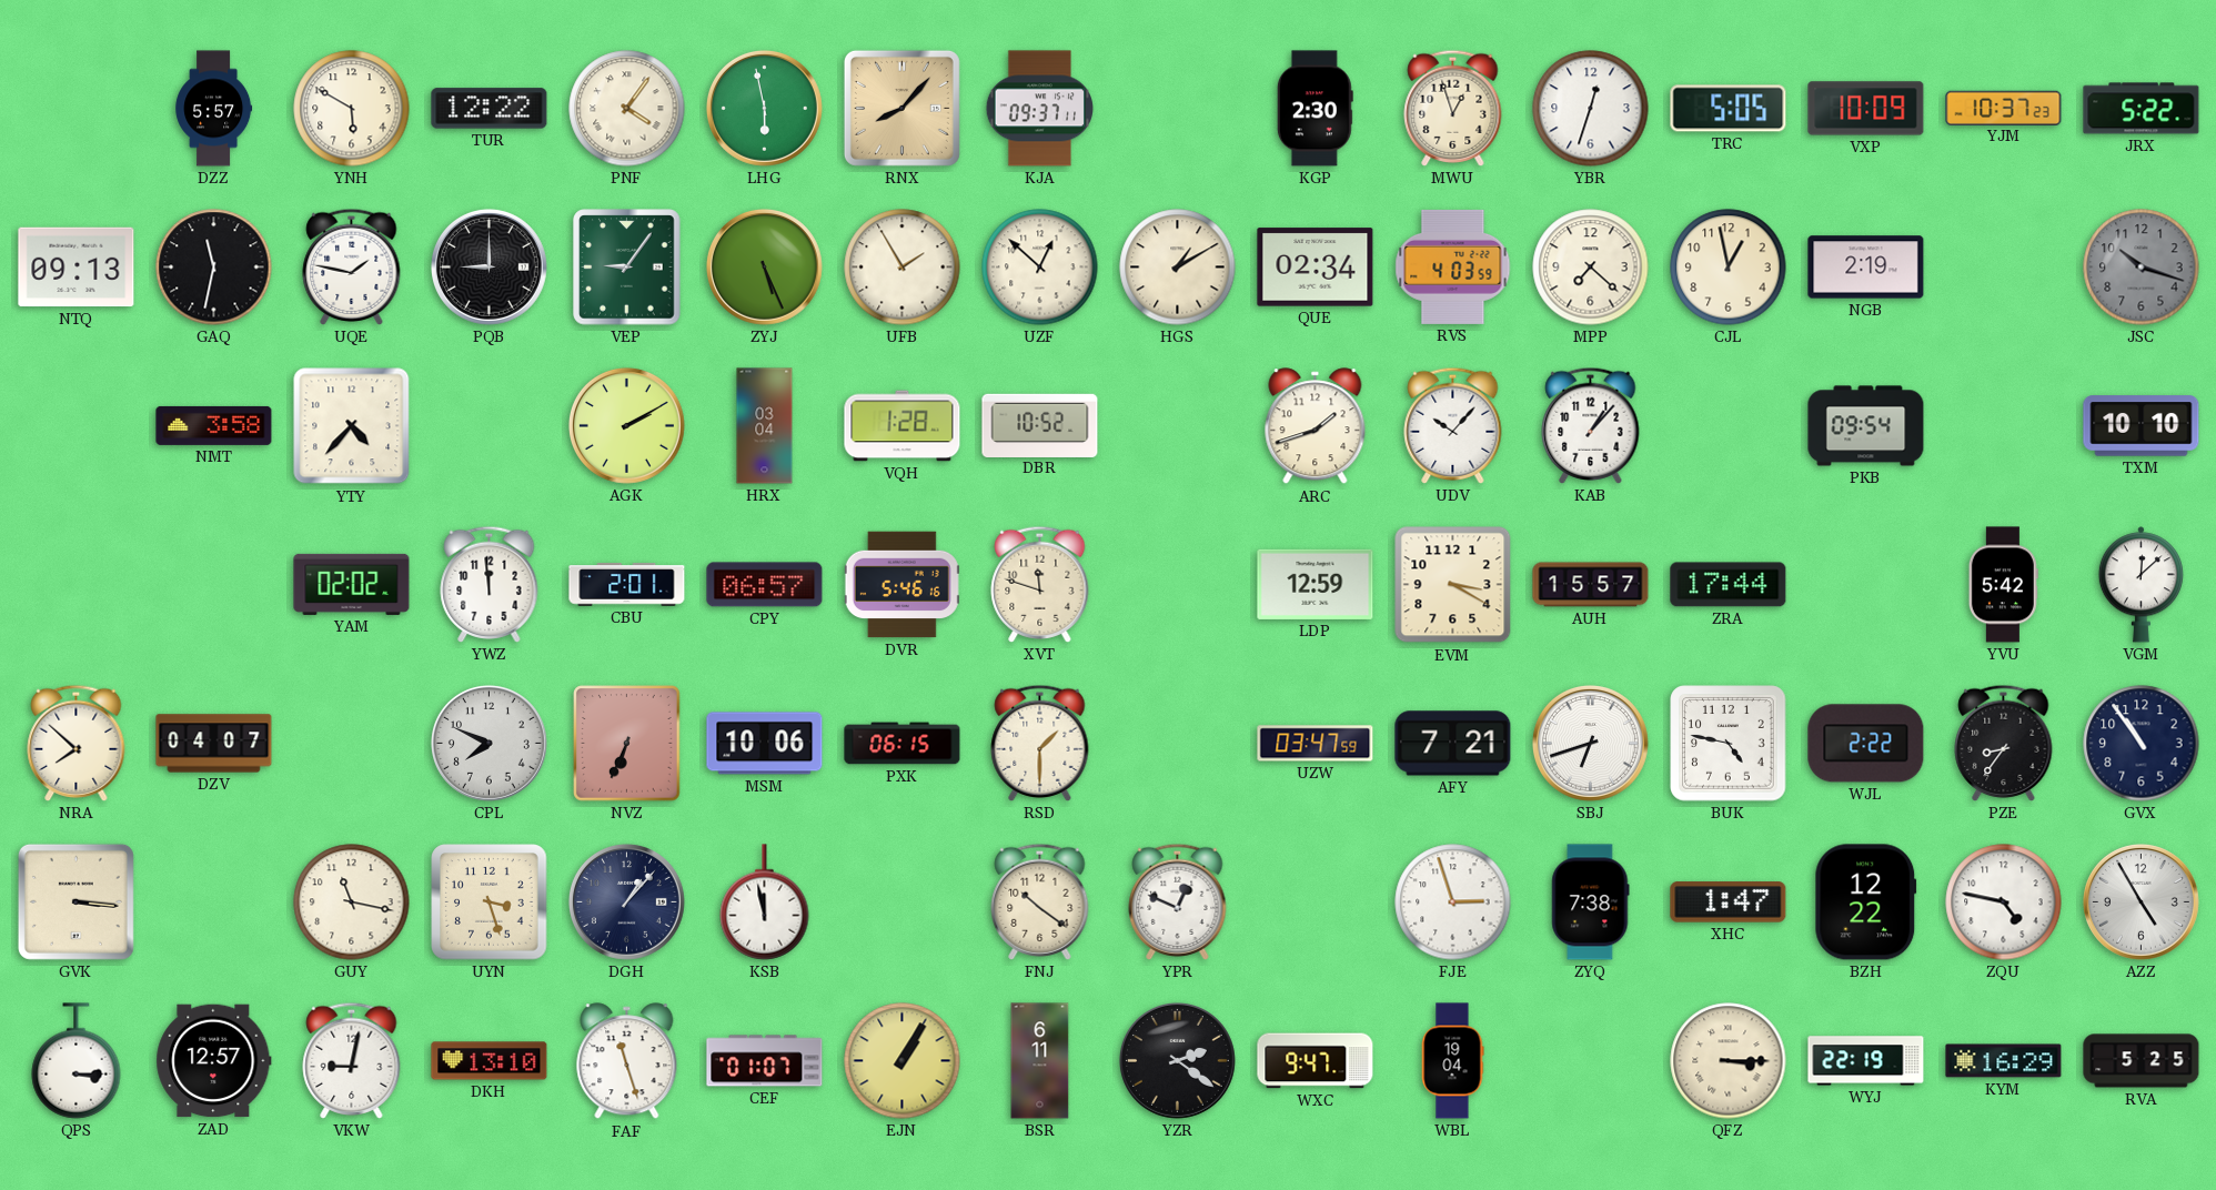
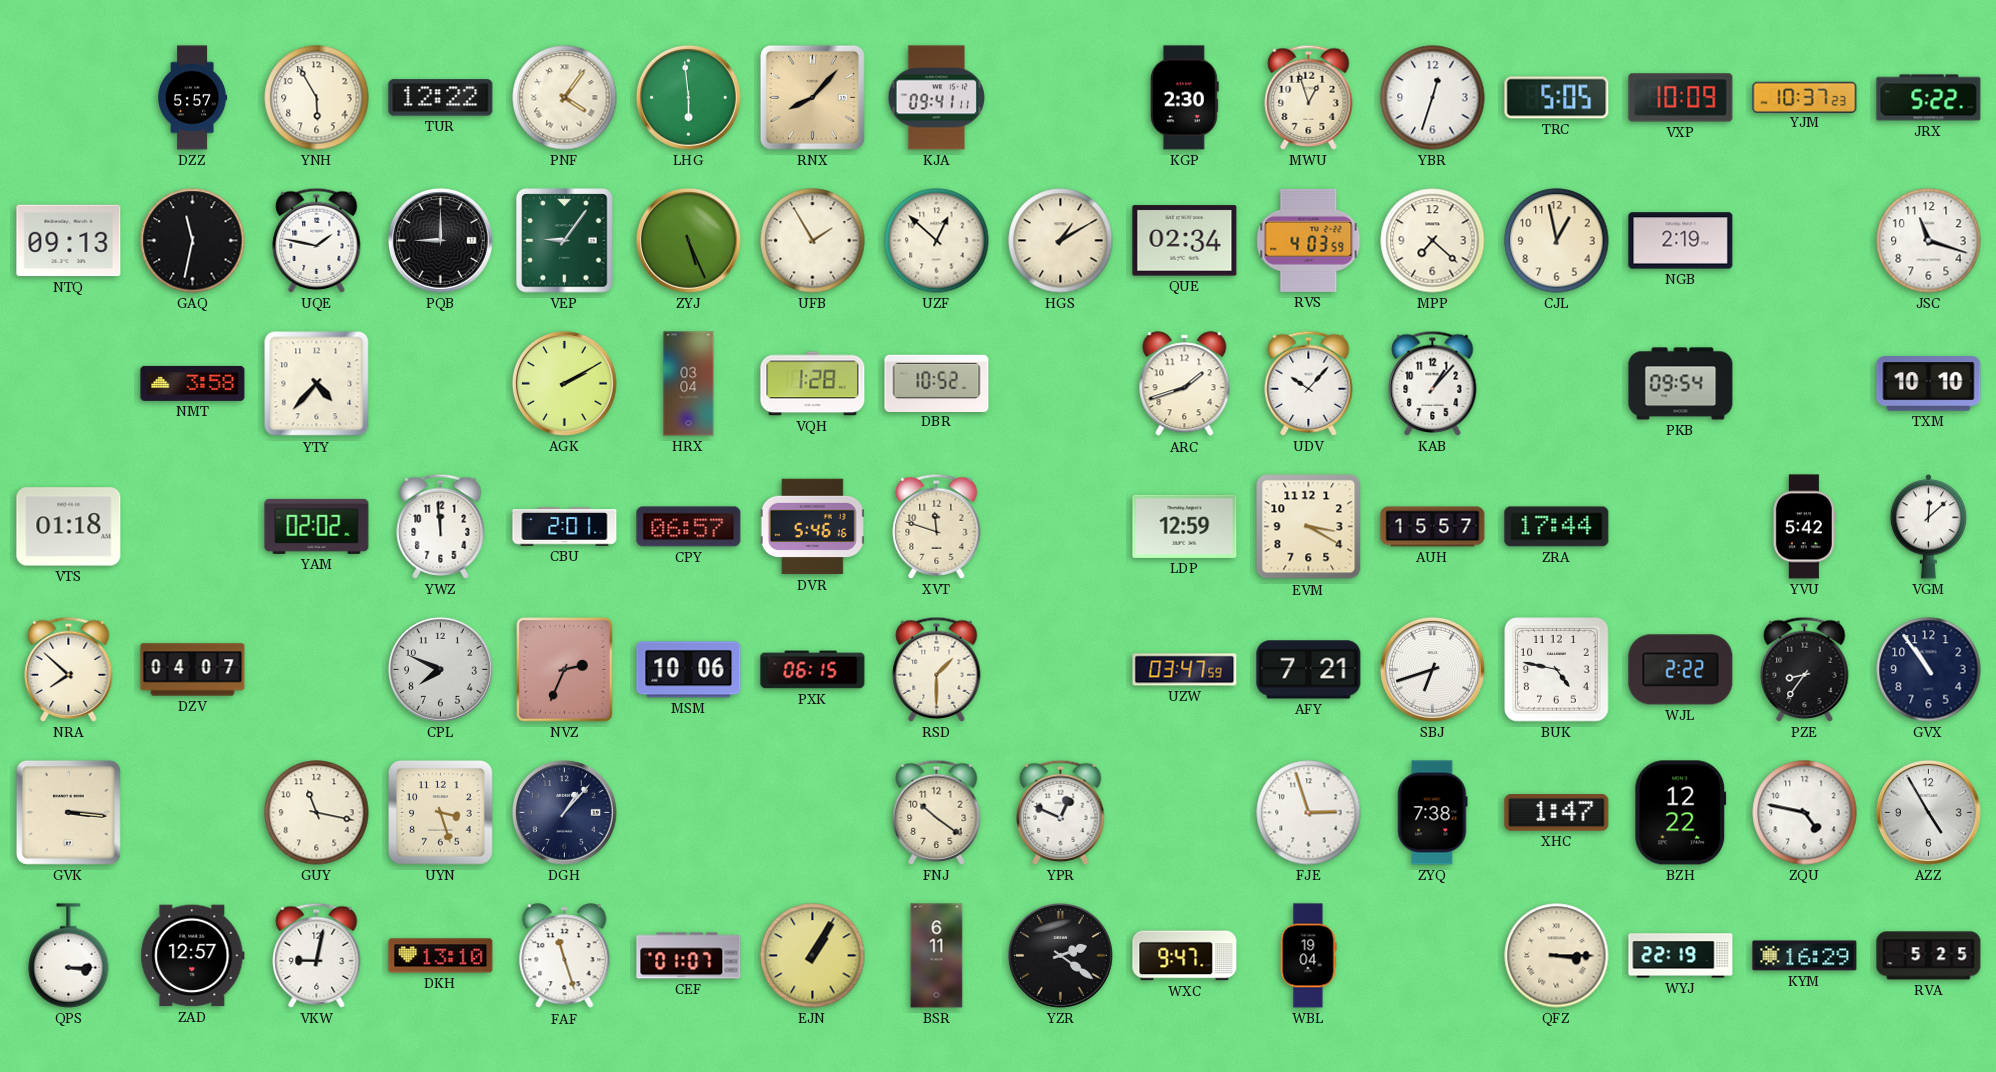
YNH: 5:50 -> 5:55 (317, 98)
LHG: 5:58 -> 5:59 (688, 97)
KJA: 09:37 -> 09:41 (936, 98)
JSC: 10:18 -> 11:18 (1929, 241)
JSC dial: grey -> white (1929, 241)
VTS: none -> 01:18 (69, 527)
NVZ: 6:34 -> 2:34 (565, 670)
KSB: 11:58 -> none (765, 902)
